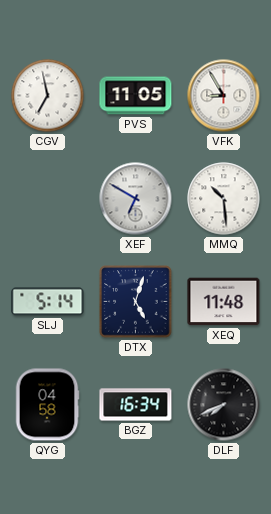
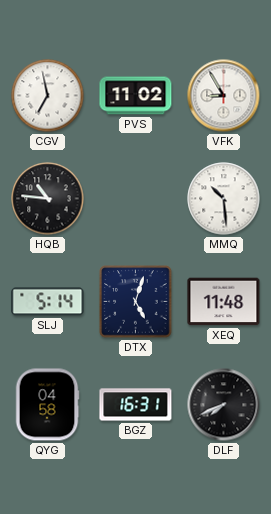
PVS: 11:05 -> 11:02 (136, 96)
HQB: none -> 10:46 (48, 199)
XEF: 6:50 -> none (136, 199)
BGZ: 16:34 -> 16:31 (136, 405)
